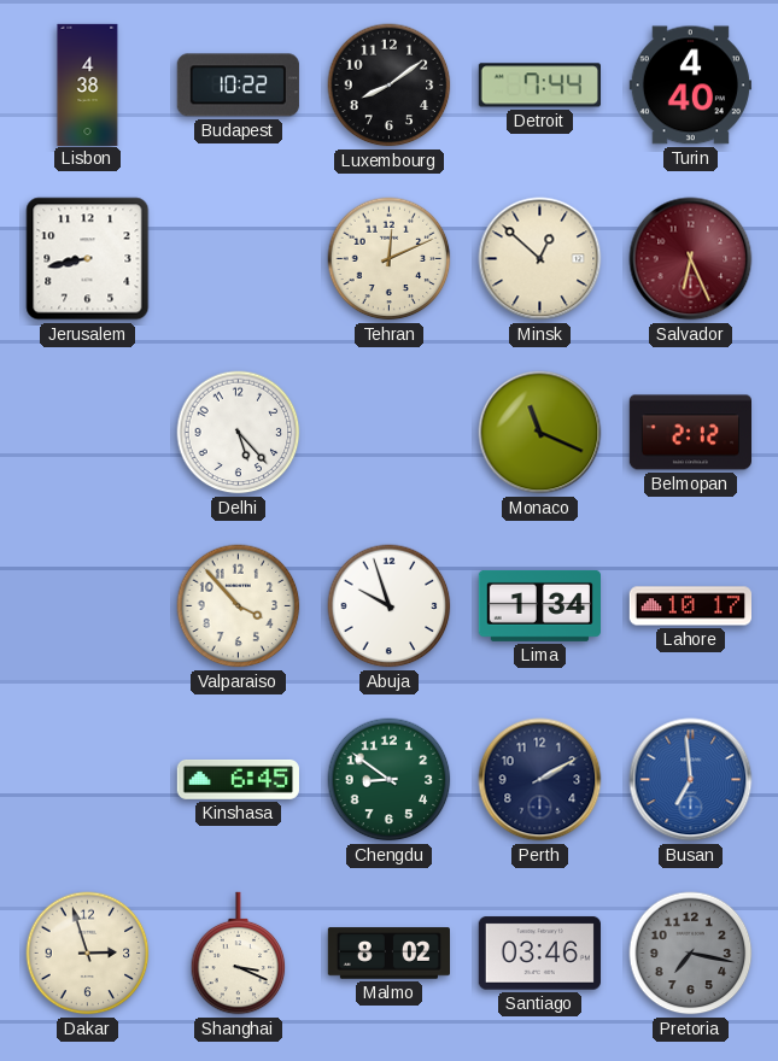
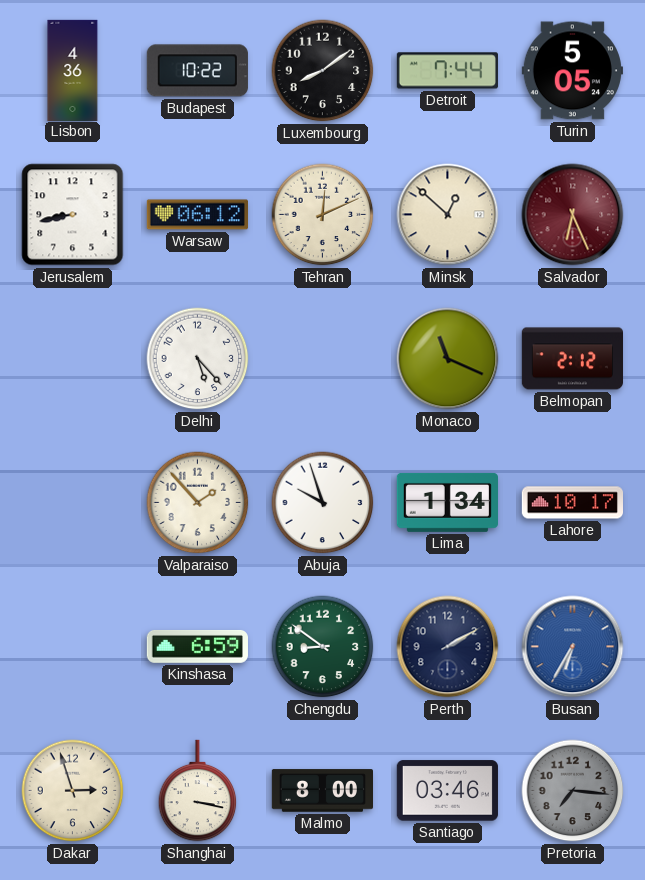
Lisbon: 4:38 -> 4:36 (73, 70)
Turin: 4:40 -> 5:05 (572, 71)
Warsaw: none -> 06:12 (197, 215)
Valparaiso: 3:53 -> 1:53 (198, 503)
Kinshasa: 6:45 -> 6:59 (197, 646)
Busan: 6:59 -> 6:35 (573, 647)
Shanghai: 3:19 -> 3:17 (198, 791)
Malmo: 8:02 -> 8:00 (322, 791)
Pretoria: 7:17 -> 7:16 (573, 791)
